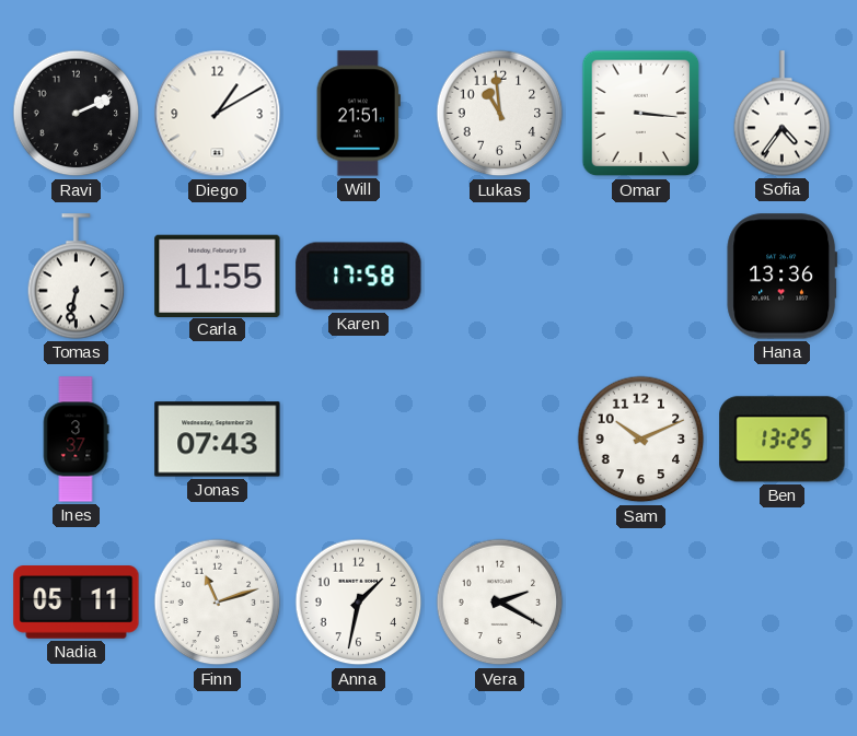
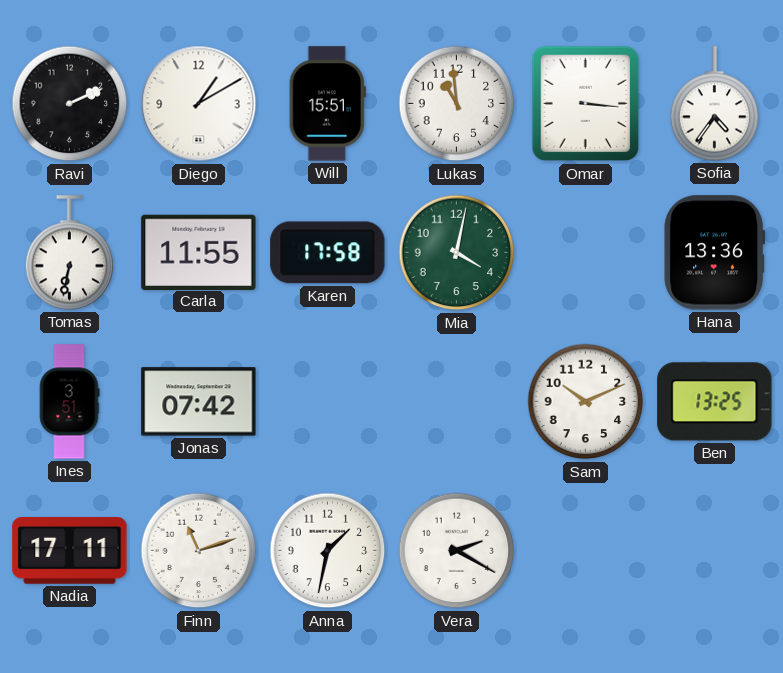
Will: 21:51 -> 15:51 (327, 104)
Mia: none -> 4:02 (457, 253)
Ines: 3:37 -> 3:51 (69, 402)
Jonas: 07:43 -> 07:42 (199, 402)
Nadia: 05:11 -> 17:11 (70, 551)
